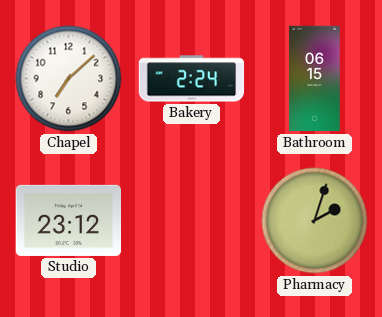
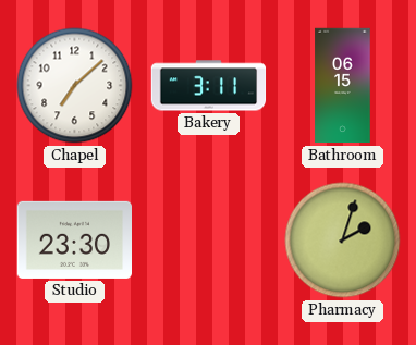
Bakery: 2:24 -> 3:11 (209, 86)
Studio: 23:12 -> 23:30 (75, 239)
